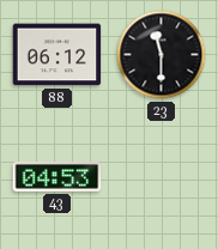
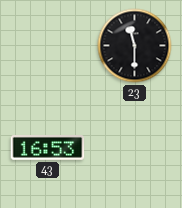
88: 06:12 -> none (57, 55)
43: 04:53 -> 16:53 (48, 148)
